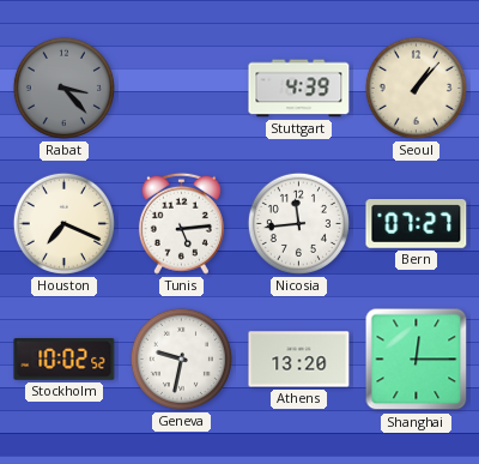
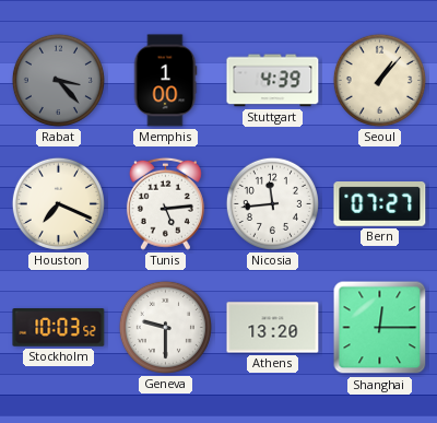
Memphis: none -> 1:00 (165, 81)
Stockholm: 10:02 -> 10:03 (59, 328)
Geneva: 9:32 -> 9:30 (165, 327)
